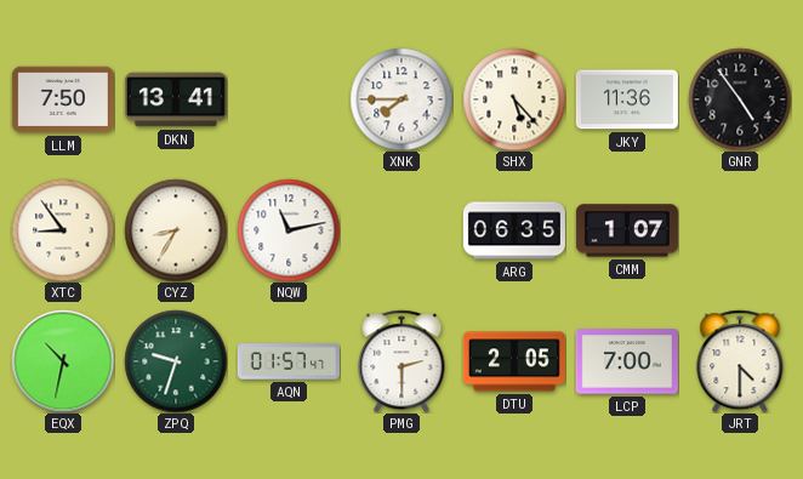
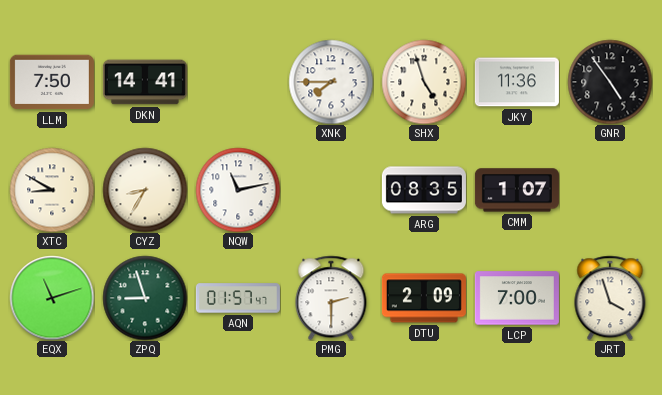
DKN: 13:41 -> 14:41 (145, 82)
SHX: 5:23 -> 4:57 (424, 82)
XTC: 8:54 -> 8:50 (52, 190)
ARG: 06:35 -> 08:35 (424, 190)
EQX: 10:32 -> 11:12 (52, 298)
ZPQ: 9:33 -> 8:57 (145, 298)
DTU: 2:05 -> 2:09 (424, 298)
JRT: 4:30 -> 3:57 (610, 298)
